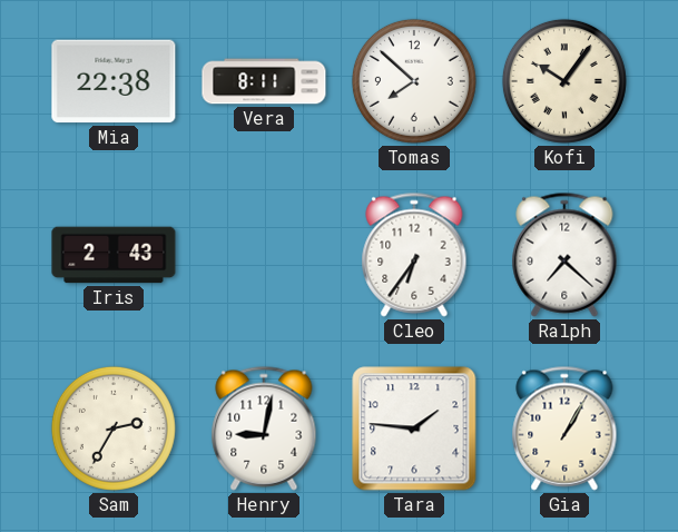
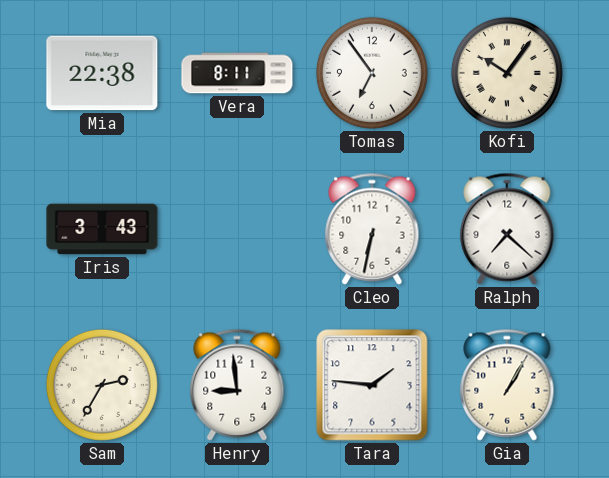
Tomas: 7:52 -> 6:54 (372, 73)
Iris: 2:43 -> 3:43 (102, 229)
Cleo: 6:36 -> 6:32 (372, 229)
Henry: 9:02 -> 8:59 (237, 385)
